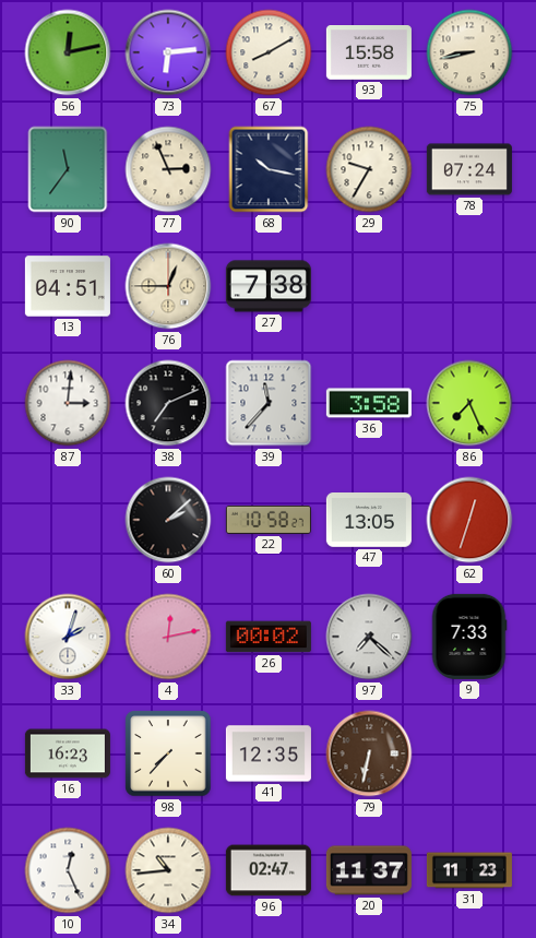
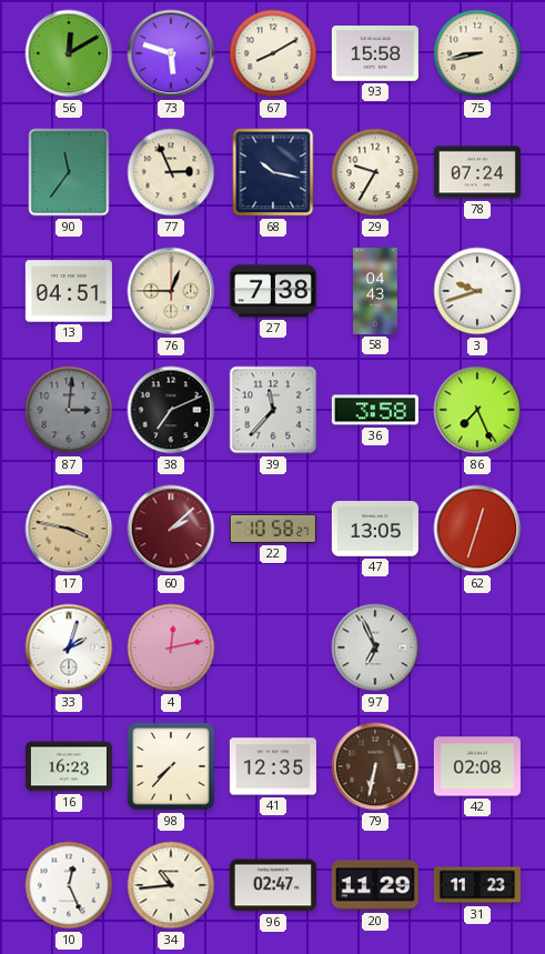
56: 12:13 -> 12:10 (69, 53)
73: 6:14 -> 5:48 (171, 53)
58: none -> 04:43 (375, 291)
3: none -> 9:42 (477, 291)
87 dial: white -> grey (69, 410)
17: none -> 3:47 (69, 529)
60 dial: black -> burgundy (171, 529)
26: 00:02 -> none (269, 637)
97: 7:22 -> 6:56 (375, 647)
9: 7:33 -> none (469, 637)
42: none -> 02:08 (477, 766)
20: 11:37 -> 11:29 (375, 885)
